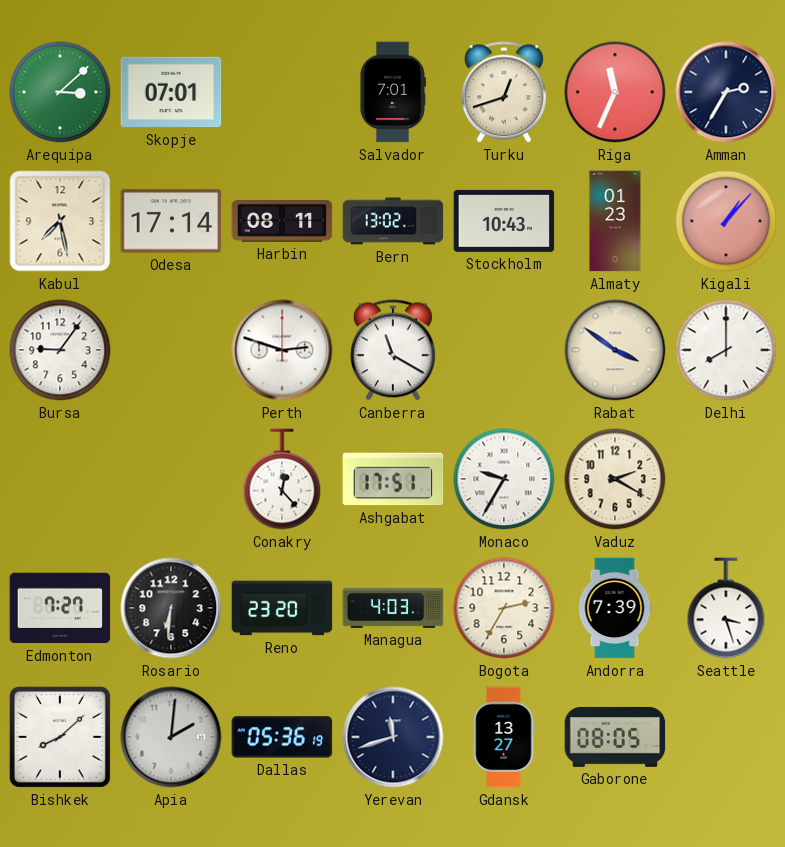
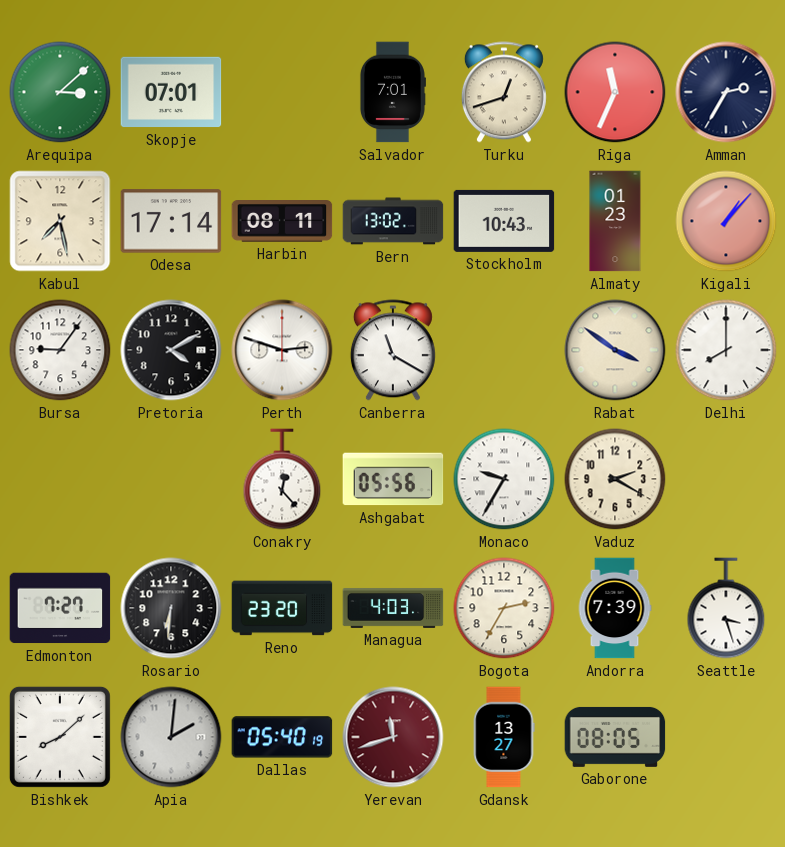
Pretoria: none -> 4:10 (171, 350)
Ashgabat: 17:51 -> 05:56 (393, 479)
Dallas: 05:36 -> 05:40 (282, 737)
Yerevan dial: navy -> burgundy (393, 737)
